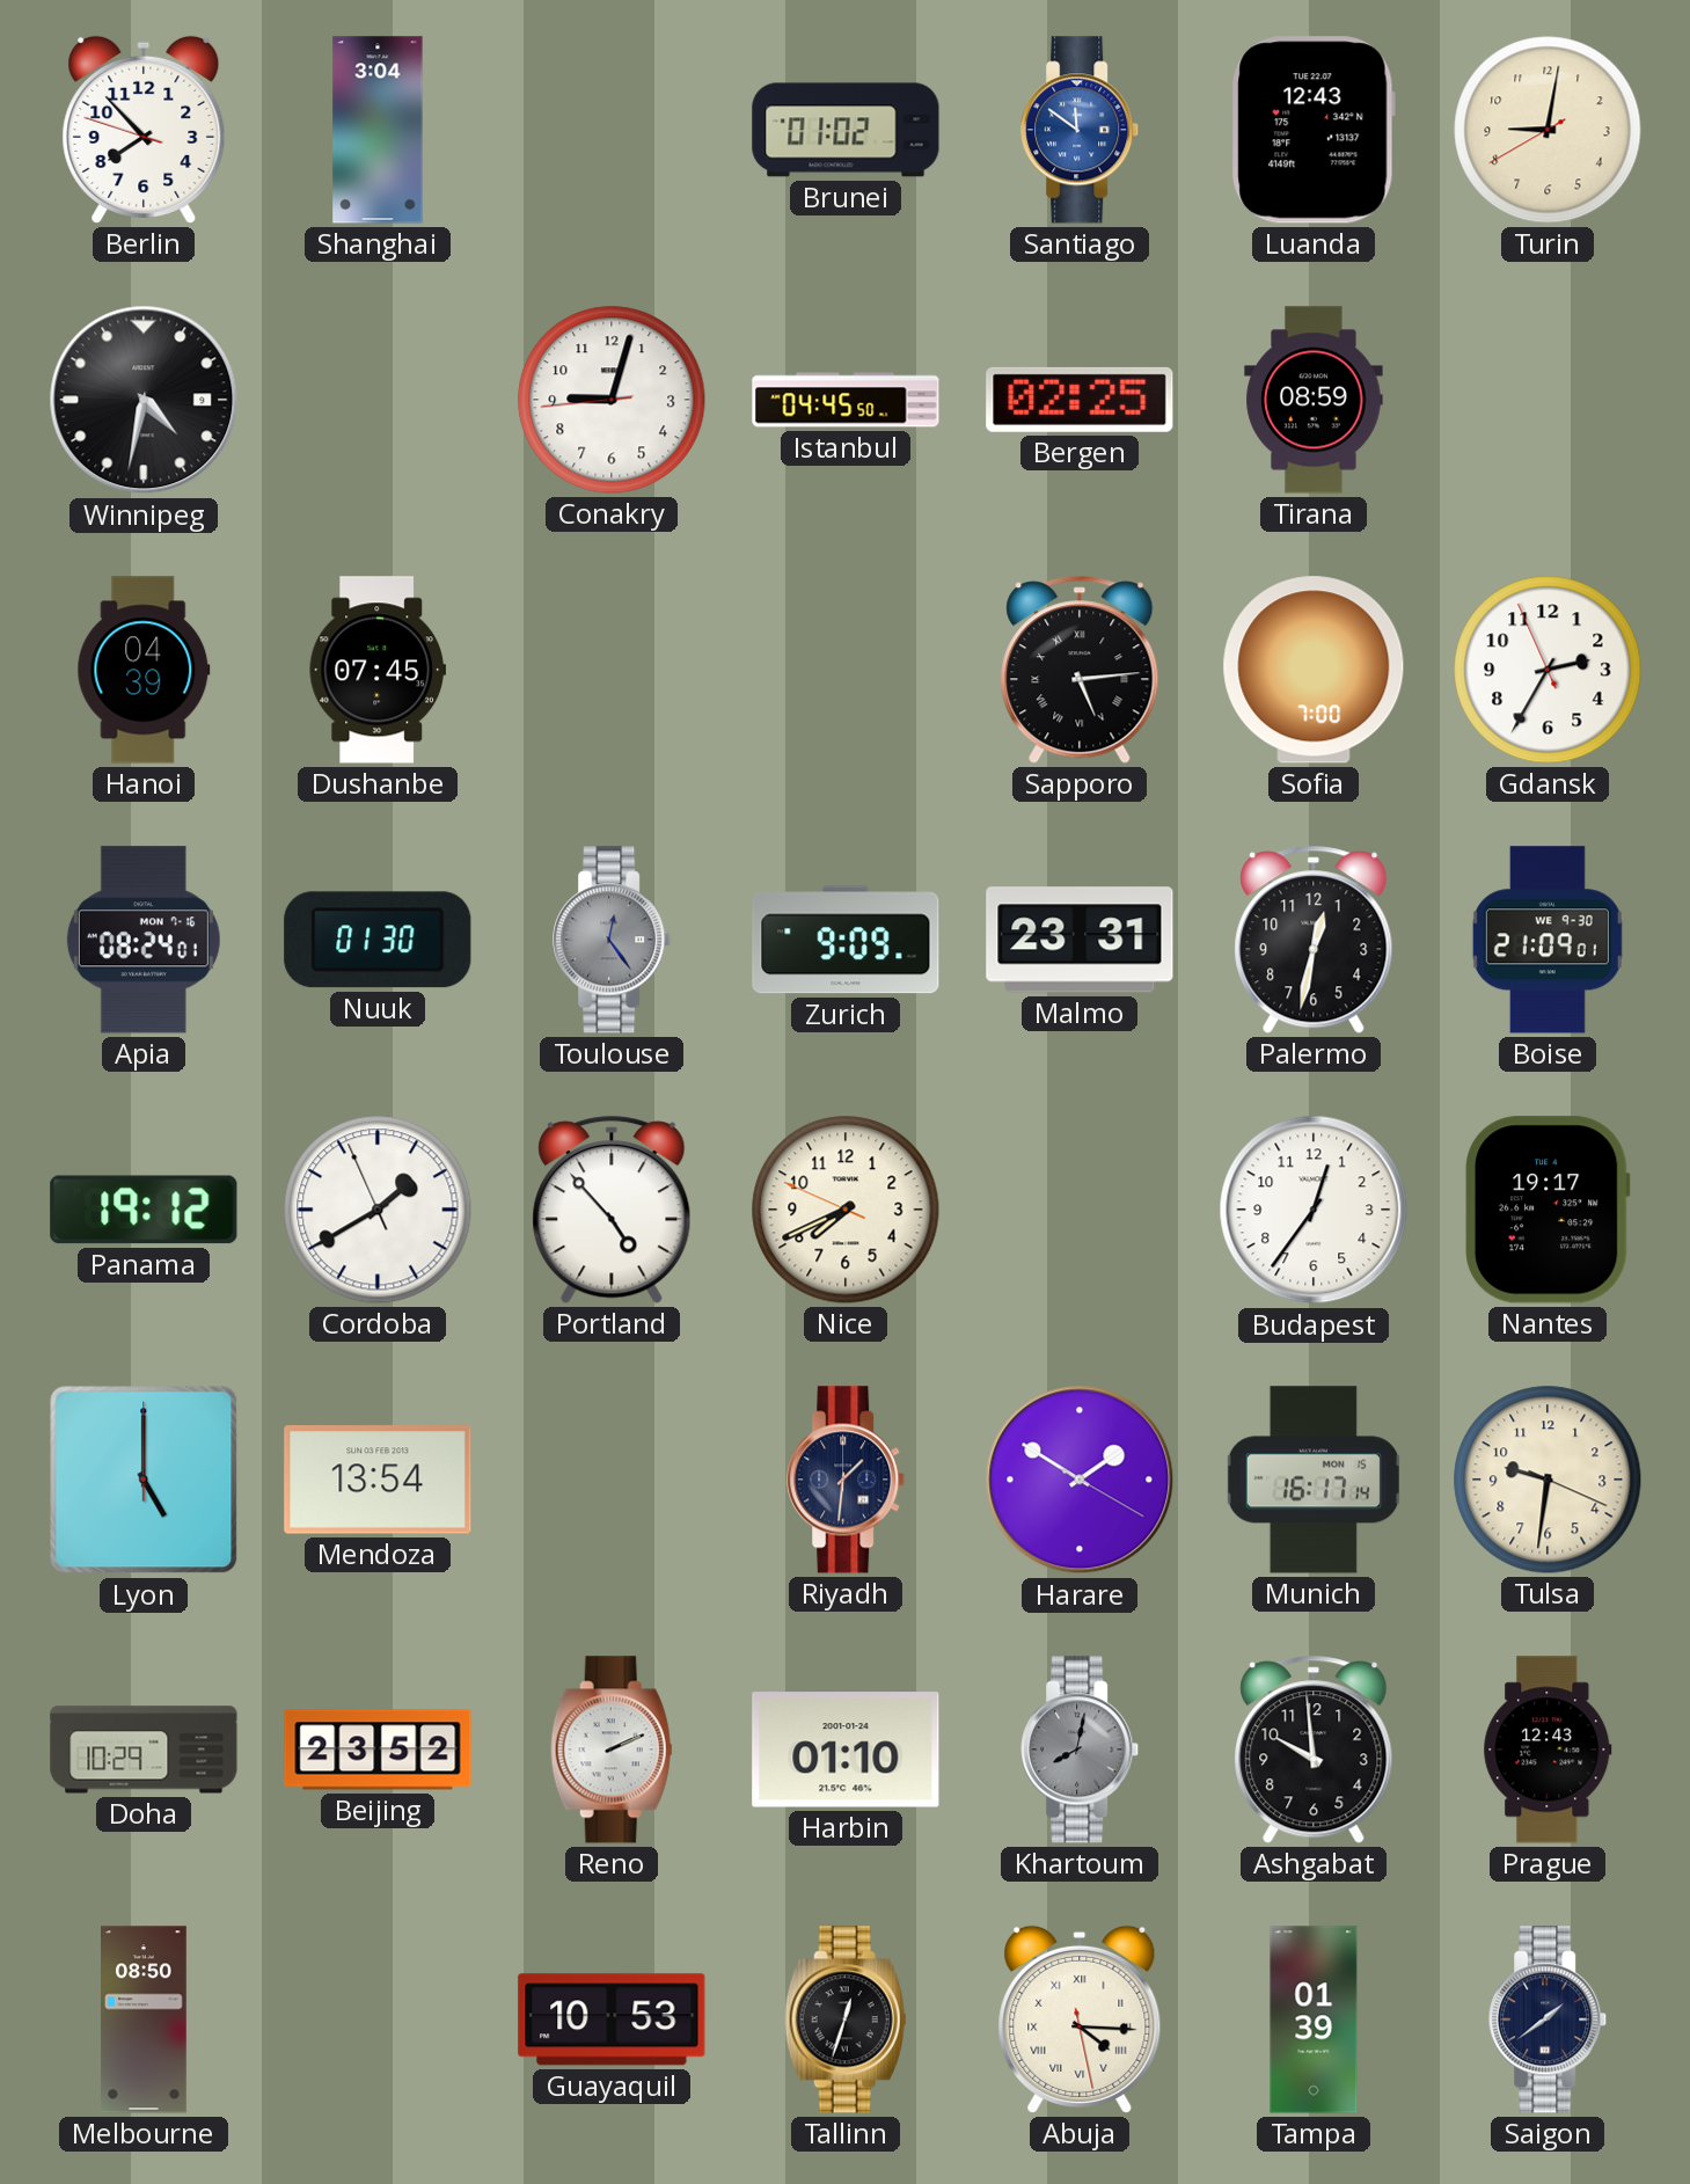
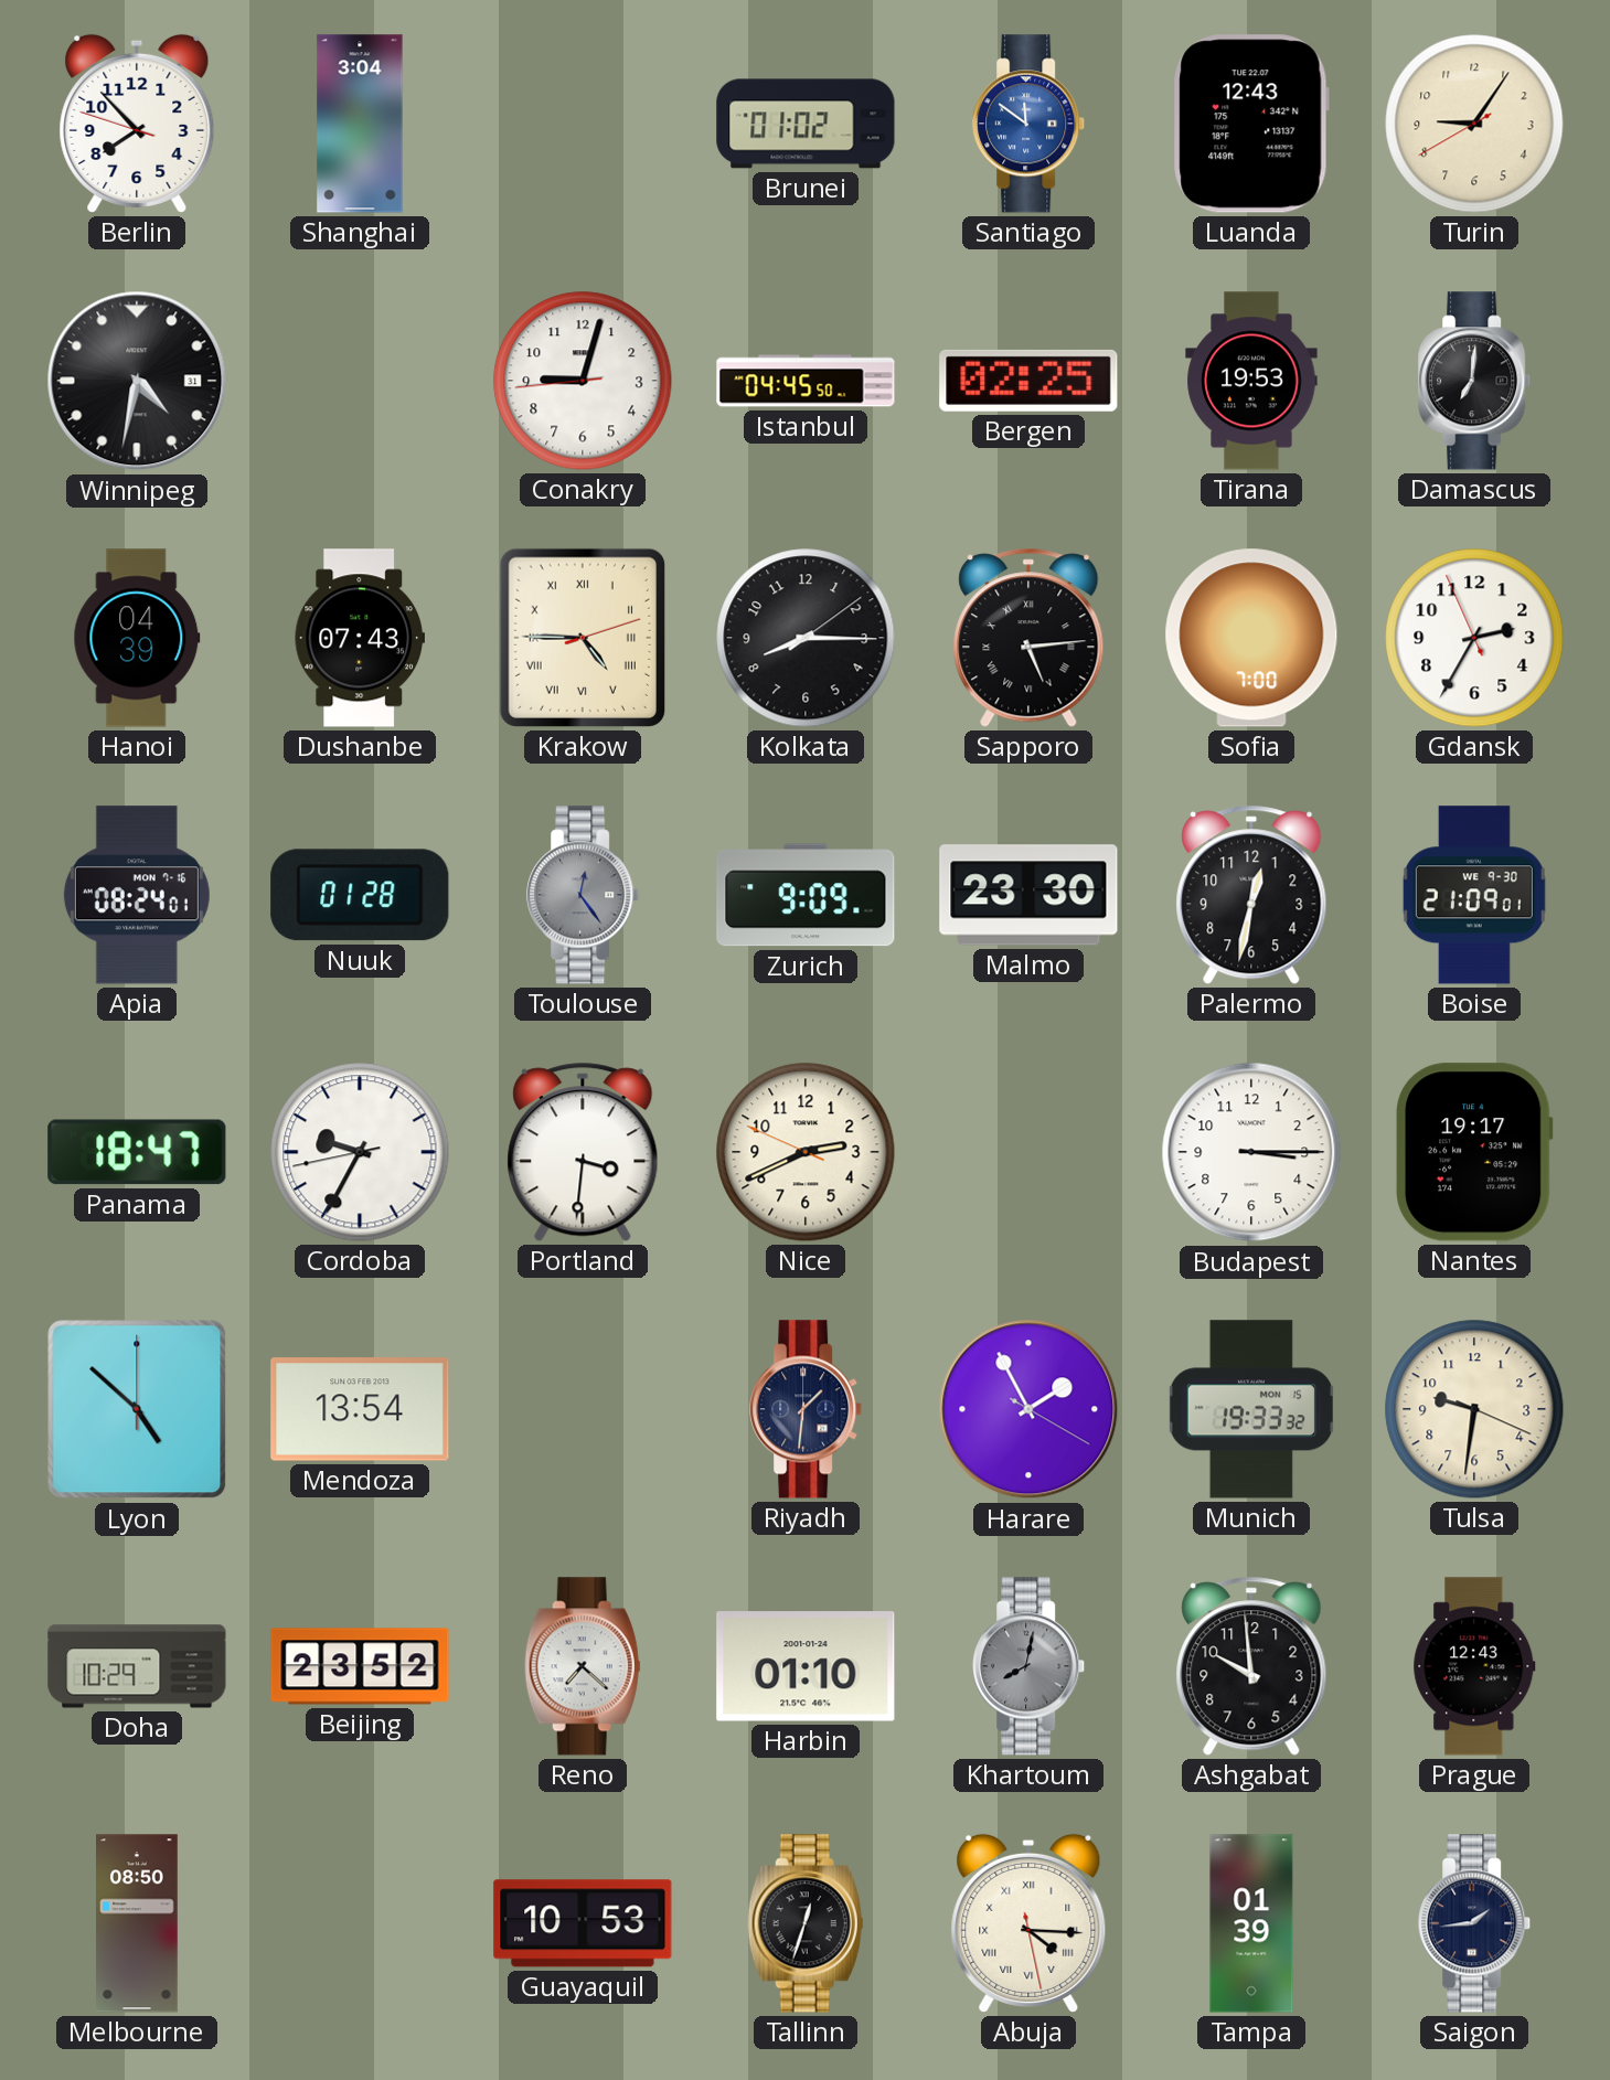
Turin: 9:01 -> 9:05 (1474, 124)
Winnipeg date: 9 -> 31 (137, 381)
Tirana: 08:59 -> 19:53 (1251, 381)
Damascus: none -> 7:01 (1475, 381)
Dushanbe: 07:45 -> 07:43 (360, 638)
Krakow: none -> 4:45 (583, 638)
Kolkata: none -> 8:15 (806, 638)
Nuuk: 01:30 -> 01:28 (360, 895)
Malmo: 23:31 -> 23:30 (1028, 895)
Panama: 19:12 -> 18:47 (137, 1152)
Cordoba: 1:39 -> 9:34 (360, 1152)
Portland: 4:53 -> 3:31 (583, 1152)
Nice: 7:40 -> 2:40 (806, 1152)
Budapest: 12:36 -> 3:15 (1251, 1152)
Lyon: 5:00 -> 4:52 (137, 1409)
Harare: 1:50 -> 1:55 (1028, 1409)
Munich: 16:17 -> 19:33 (1251, 1409)
Reno: 2:11 -> 7:22 (583, 1666)
Saigon: 1:39 -> 1:44 (1475, 1923)
